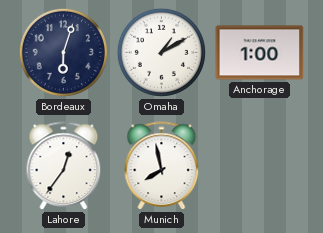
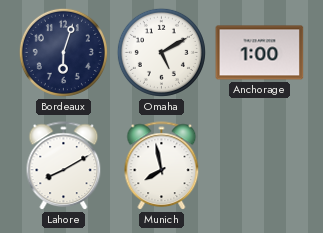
Omaha: 1:10 -> 5:10 (161, 52)
Lahore: 12:36 -> 8:10 (64, 166)
